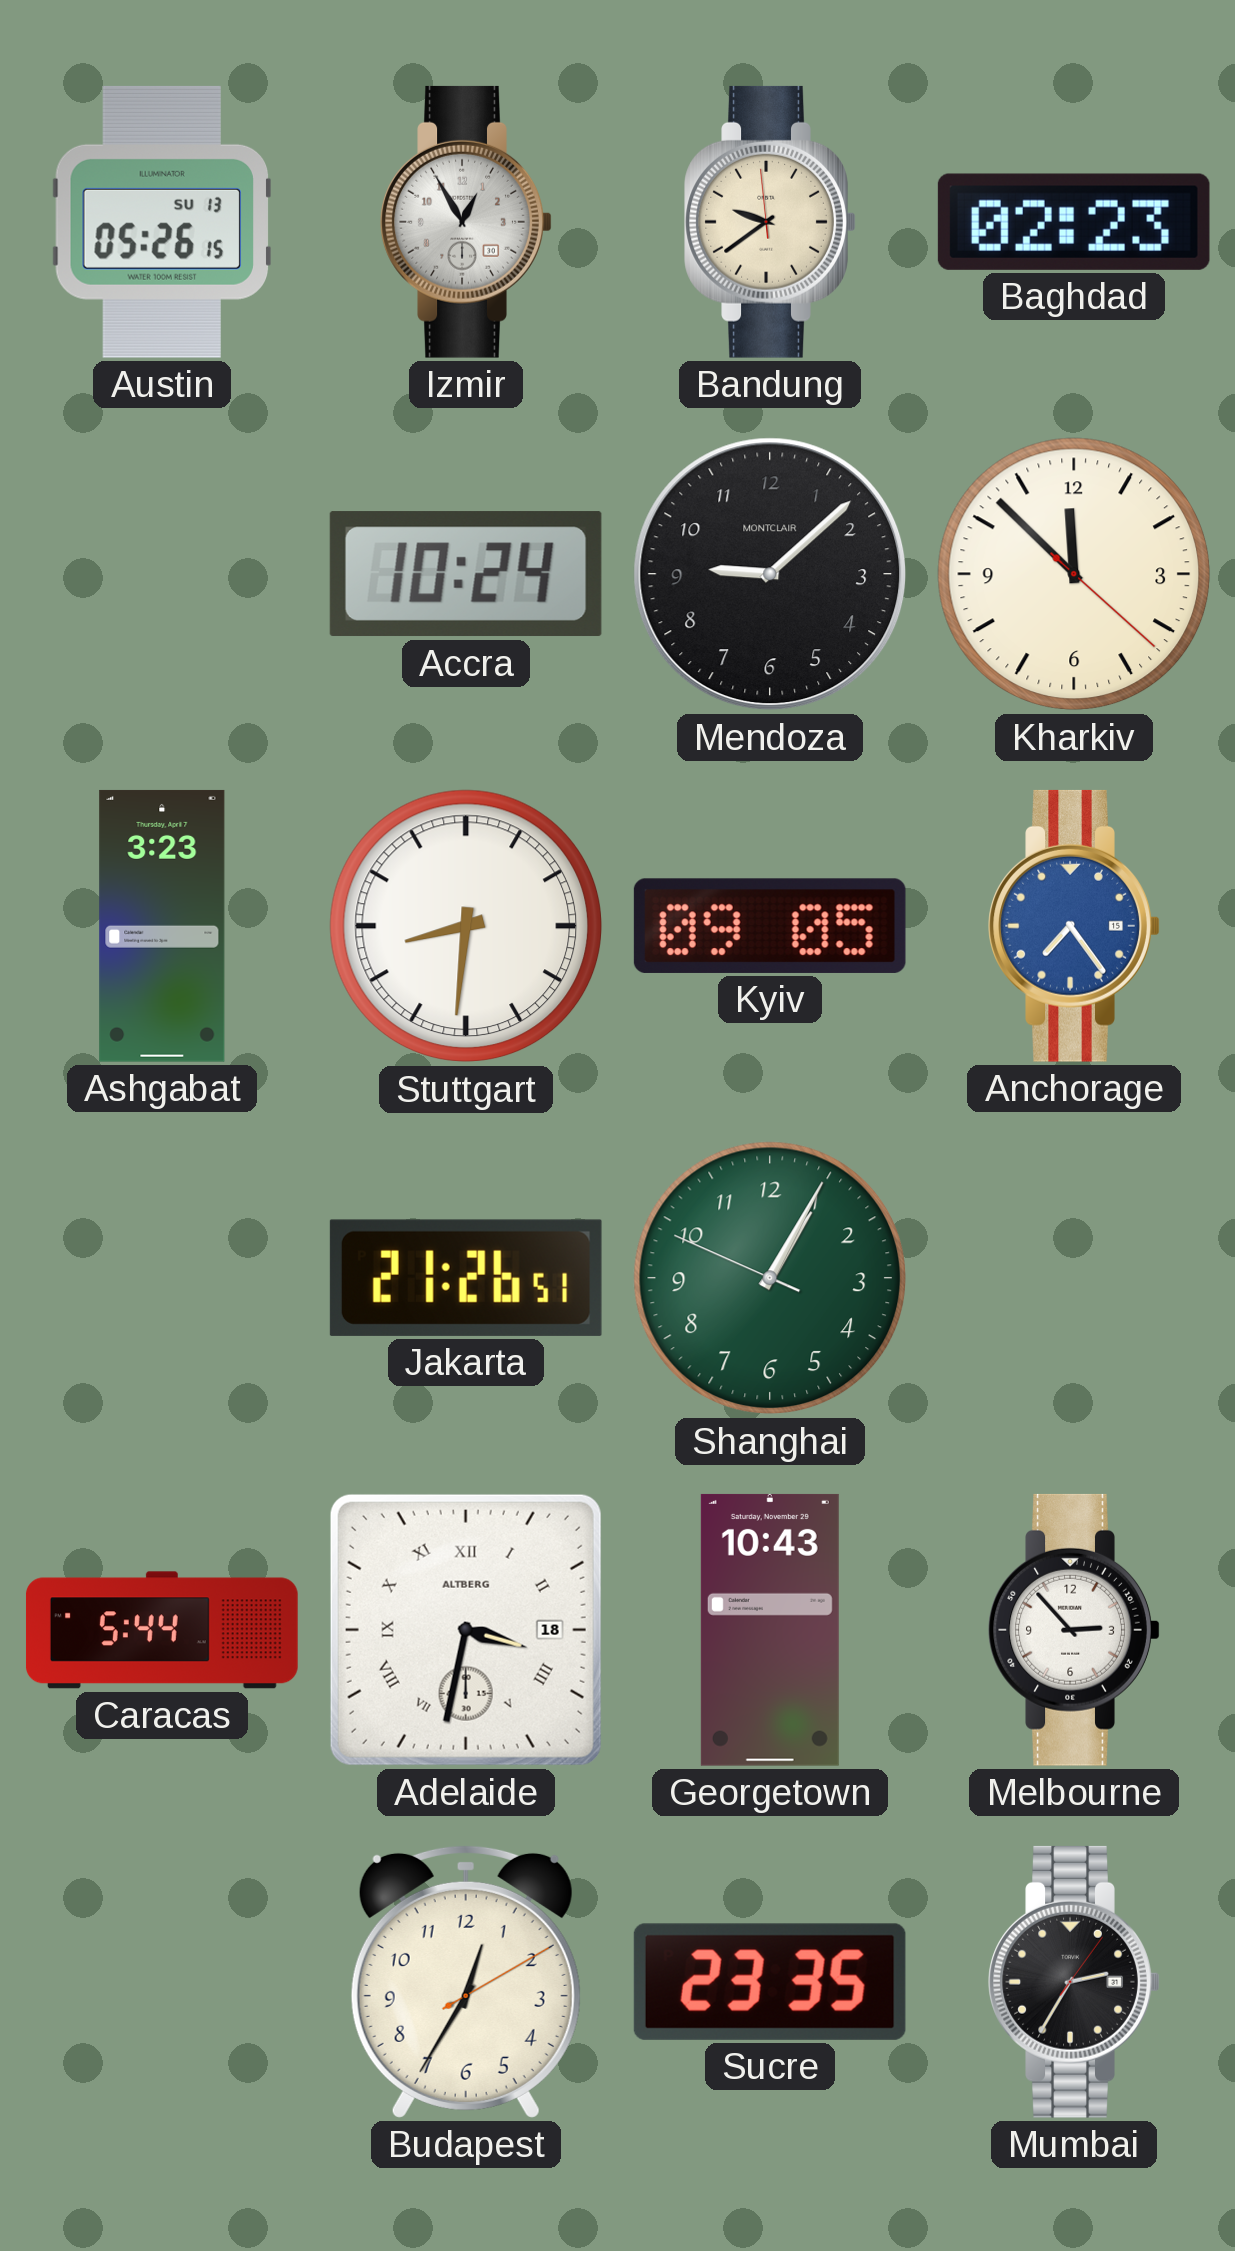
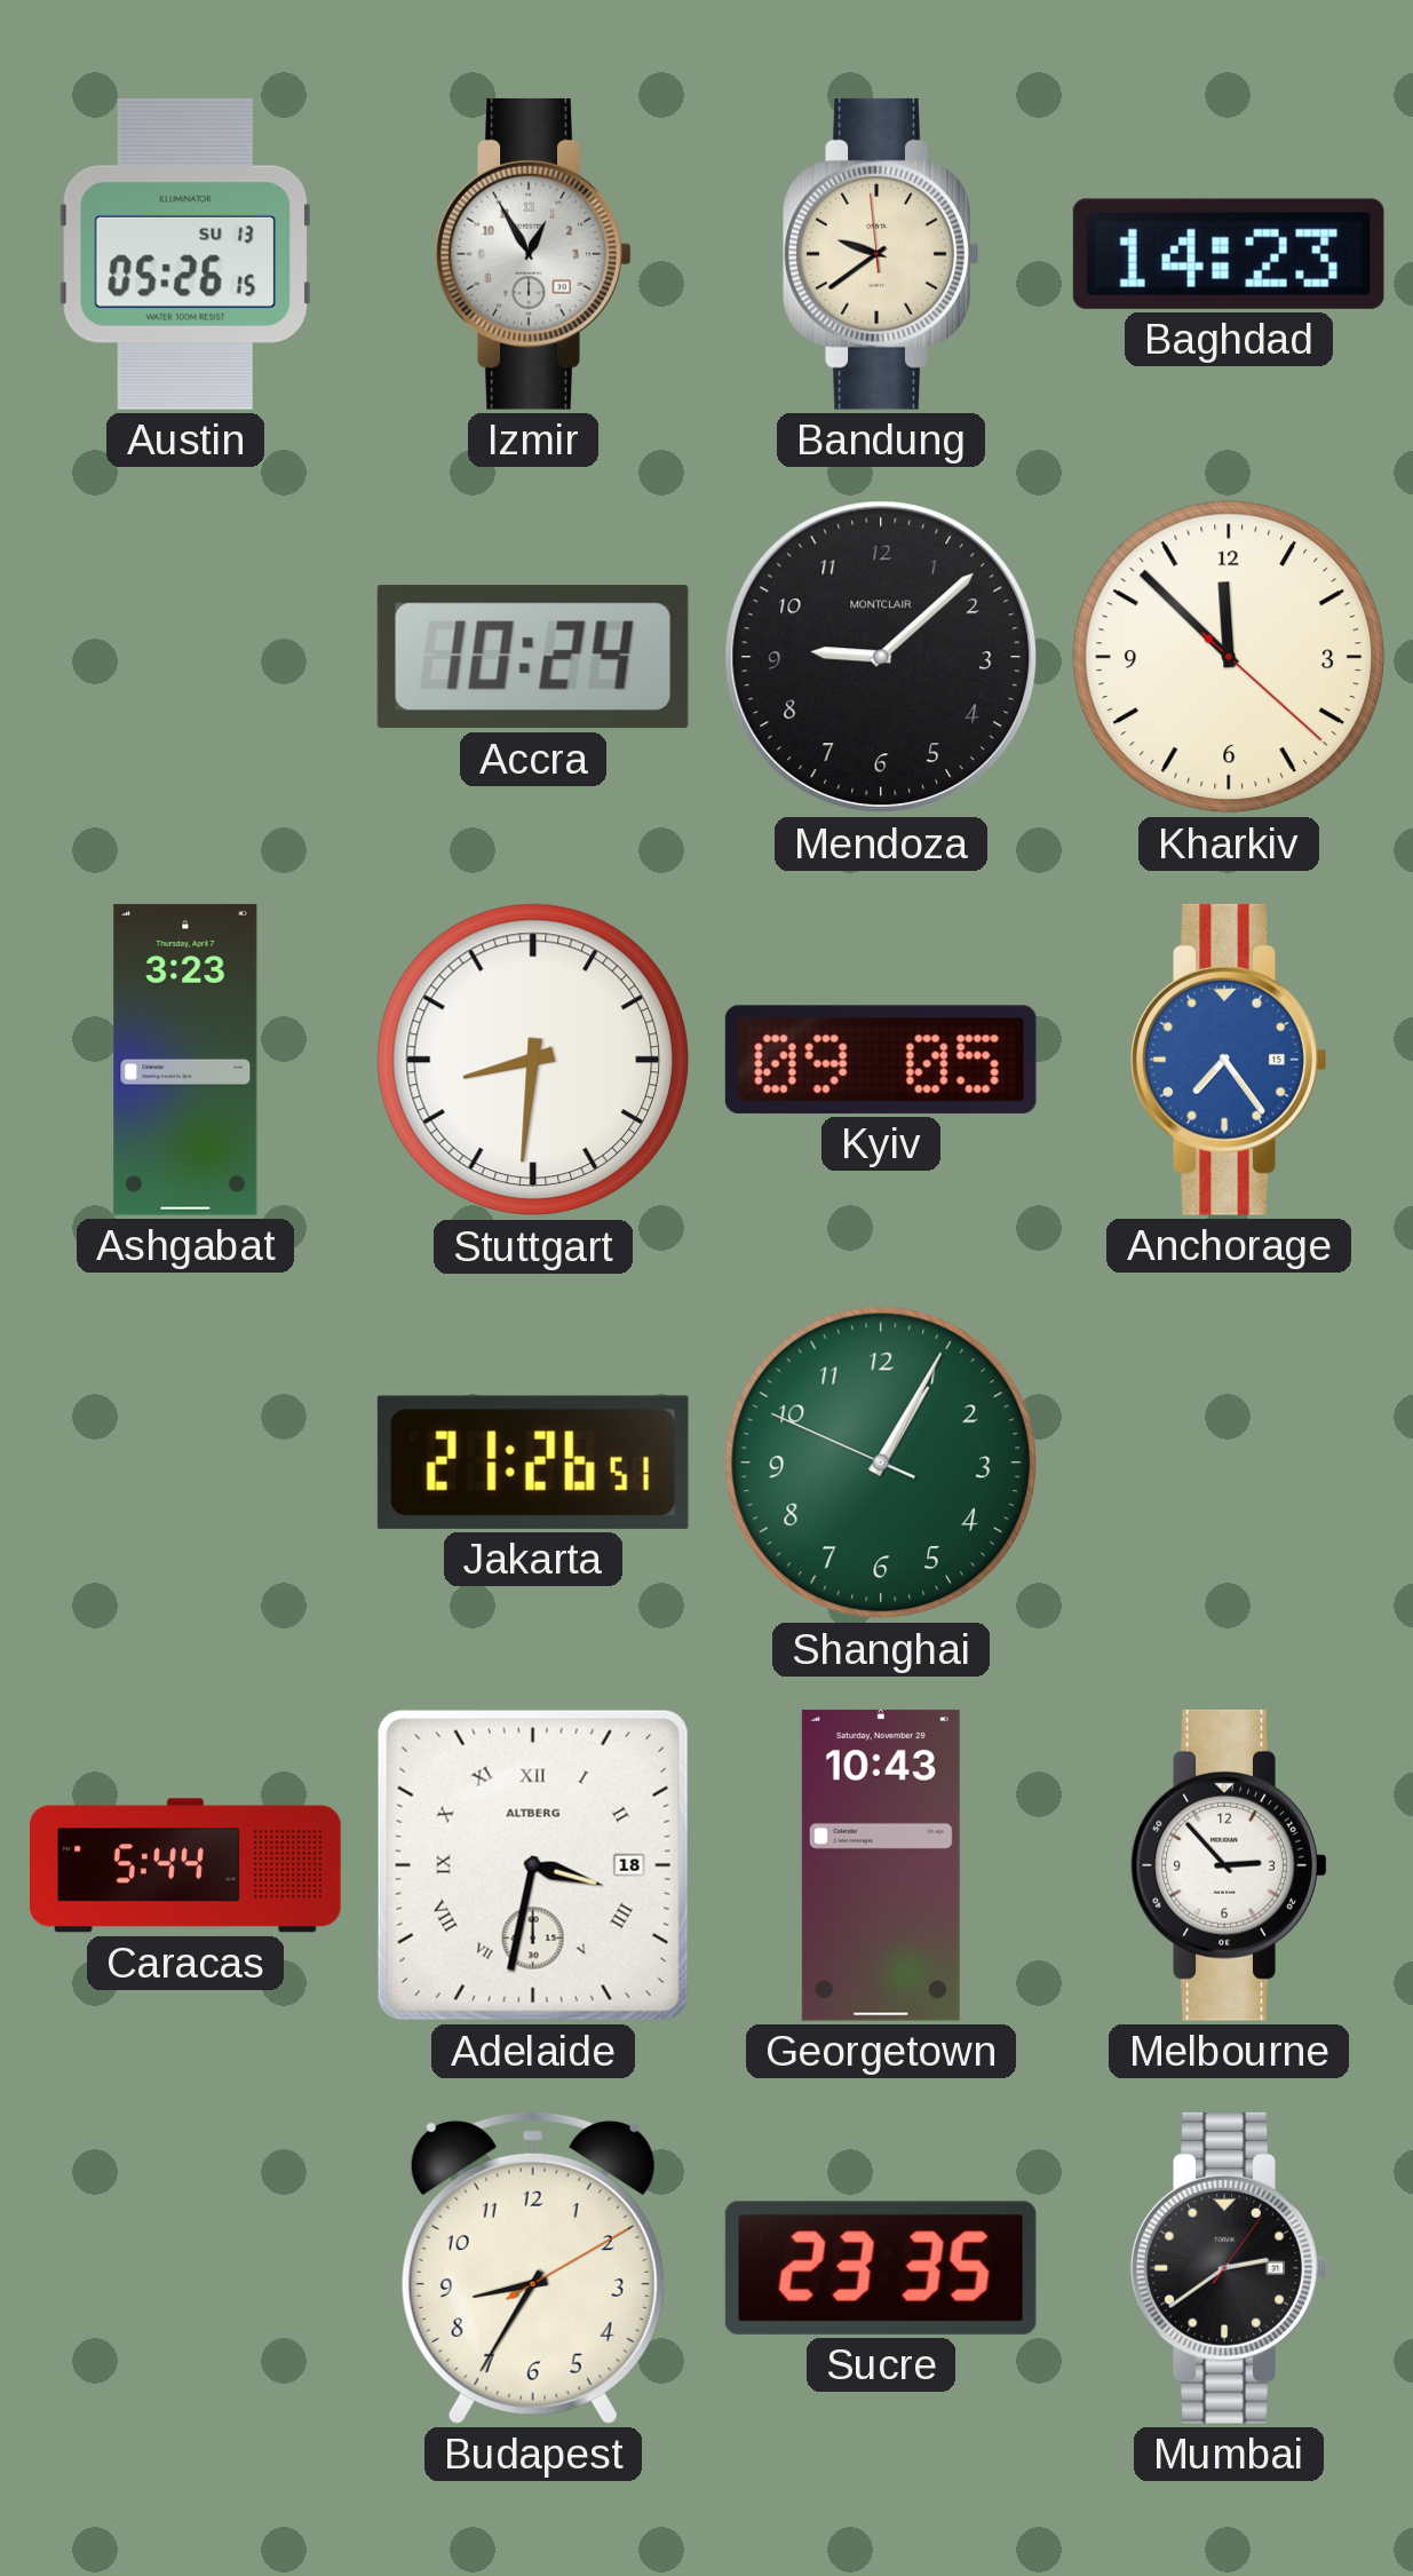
Baghdad: 02:23 -> 14:23 (1229, 254)
Budapest: 12:35 -> 8:35 (533, 2267)
Mumbai: 2:35 -> 2:39 (1229, 2268)
